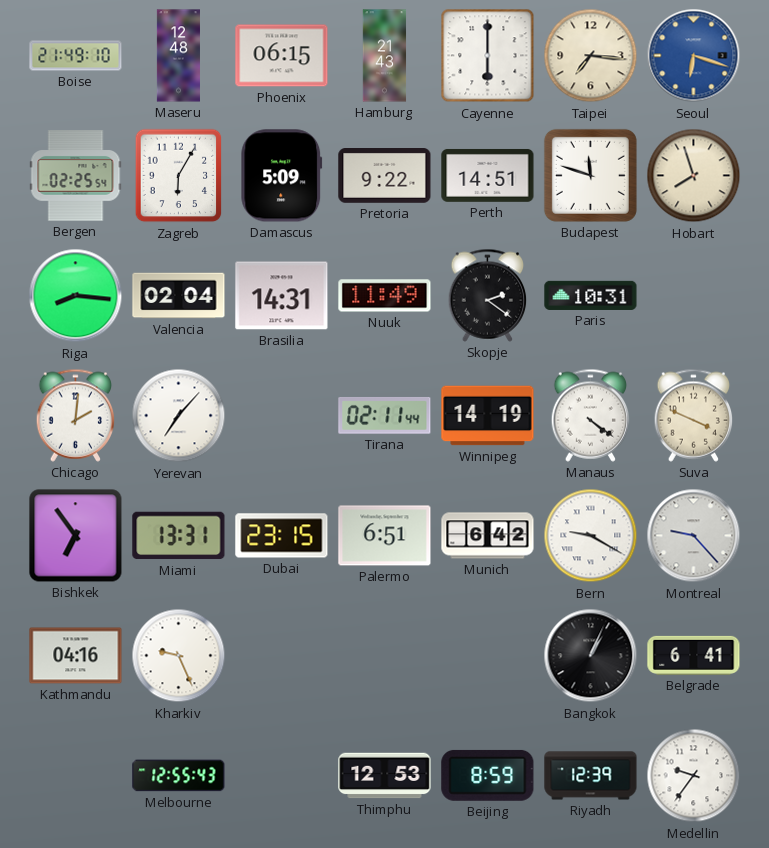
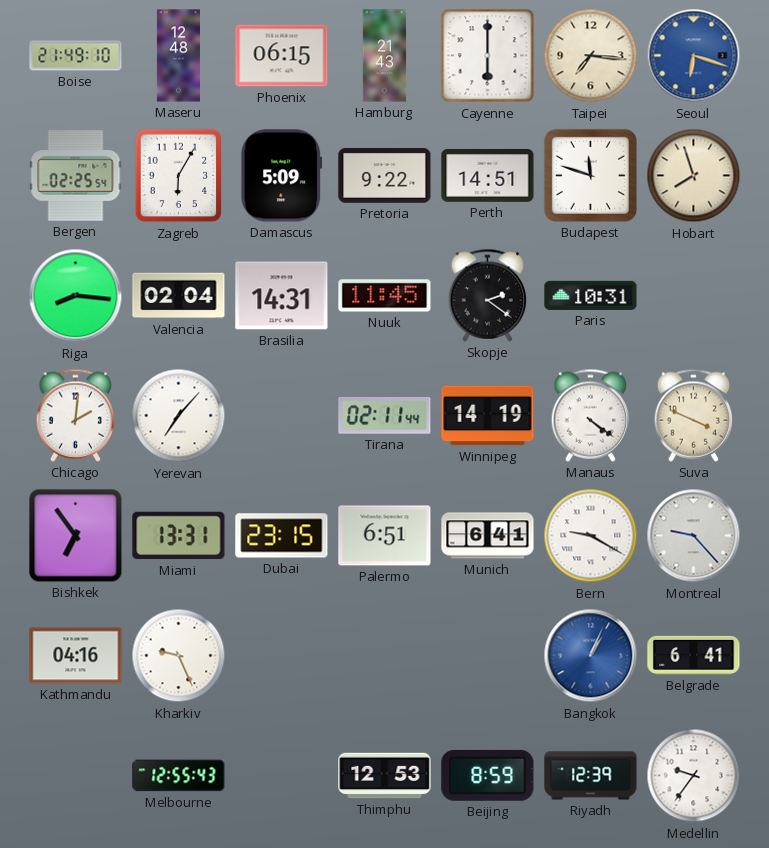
Nuuk: 11:49 -> 11:45 (385, 296)
Munich: 6:42 -> 6:41 (488, 536)
Bangkok dial: black -> blue (591, 656)
